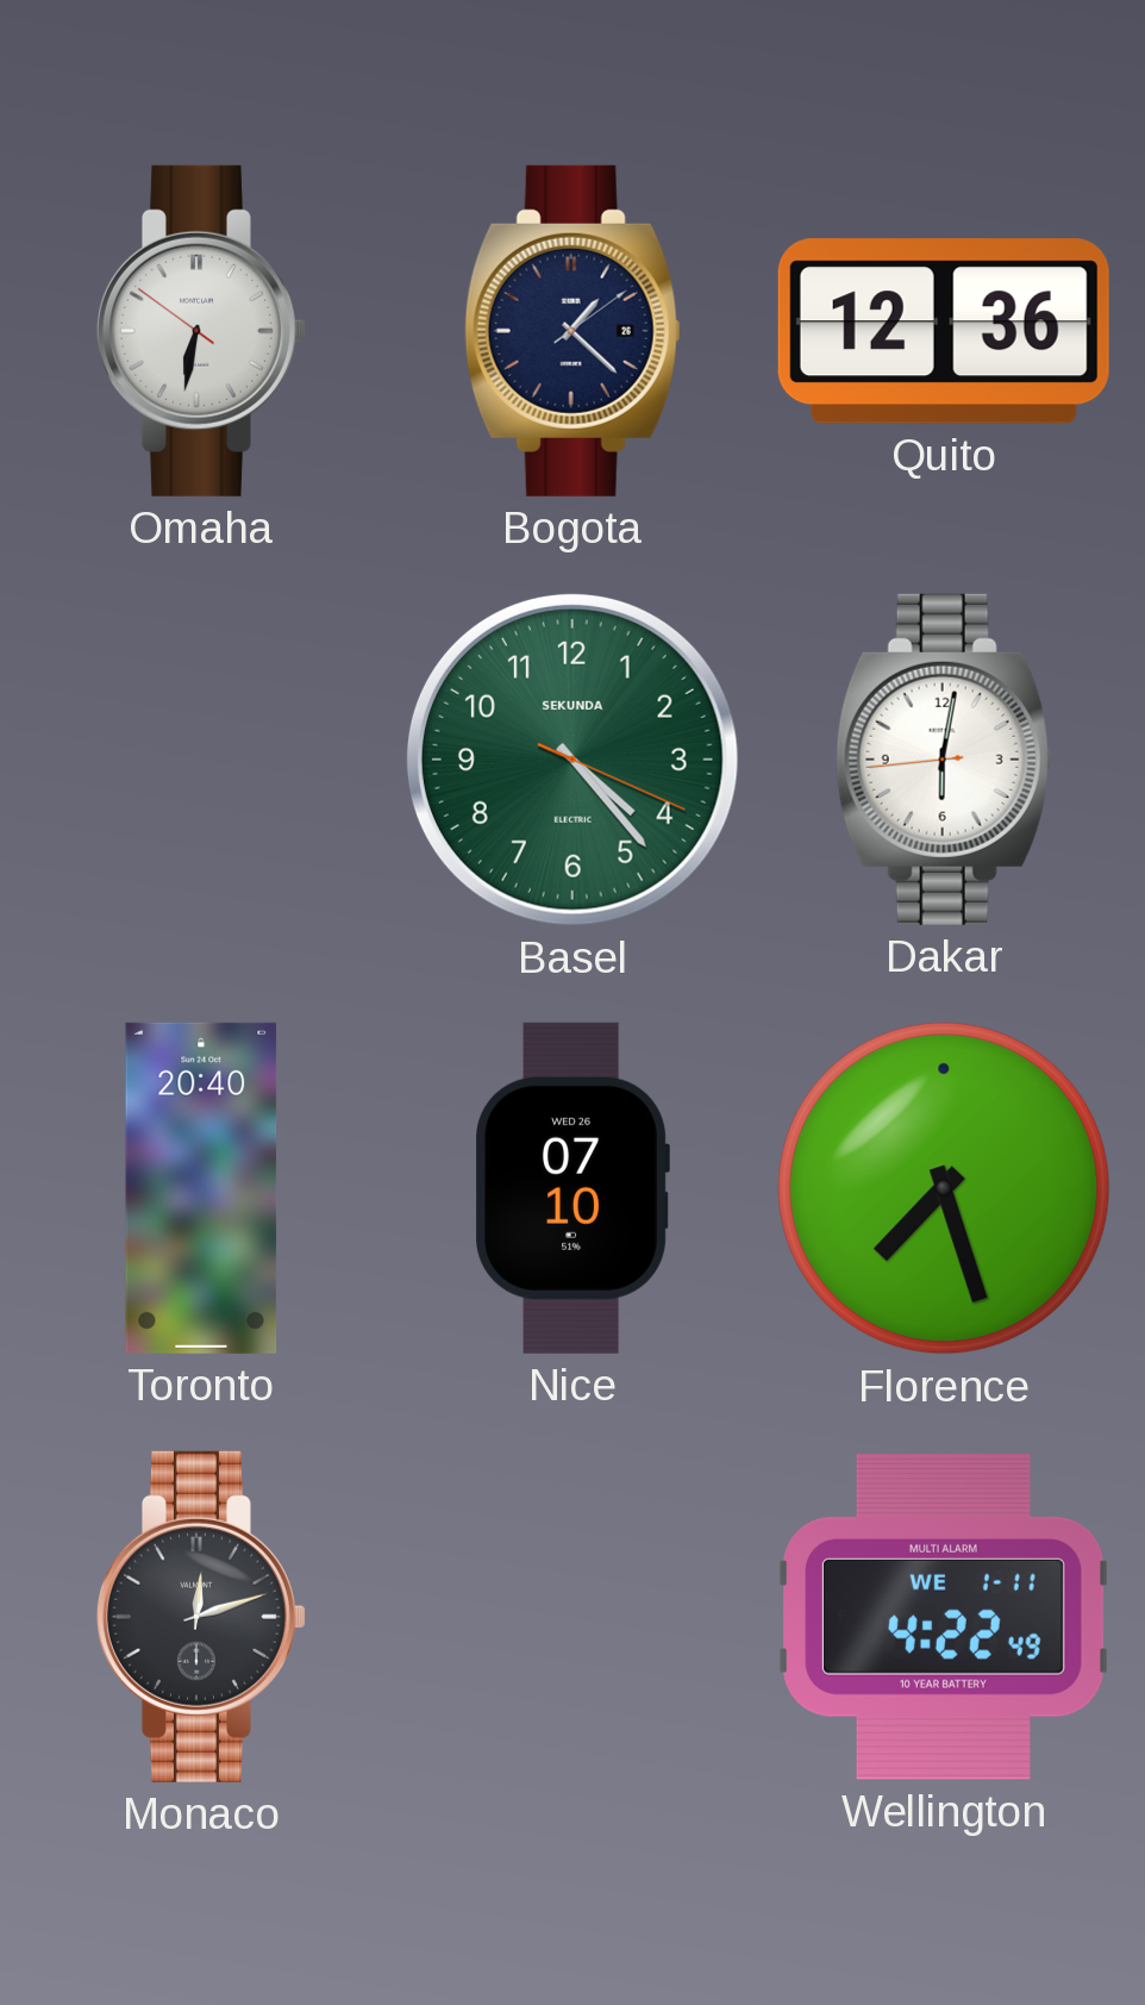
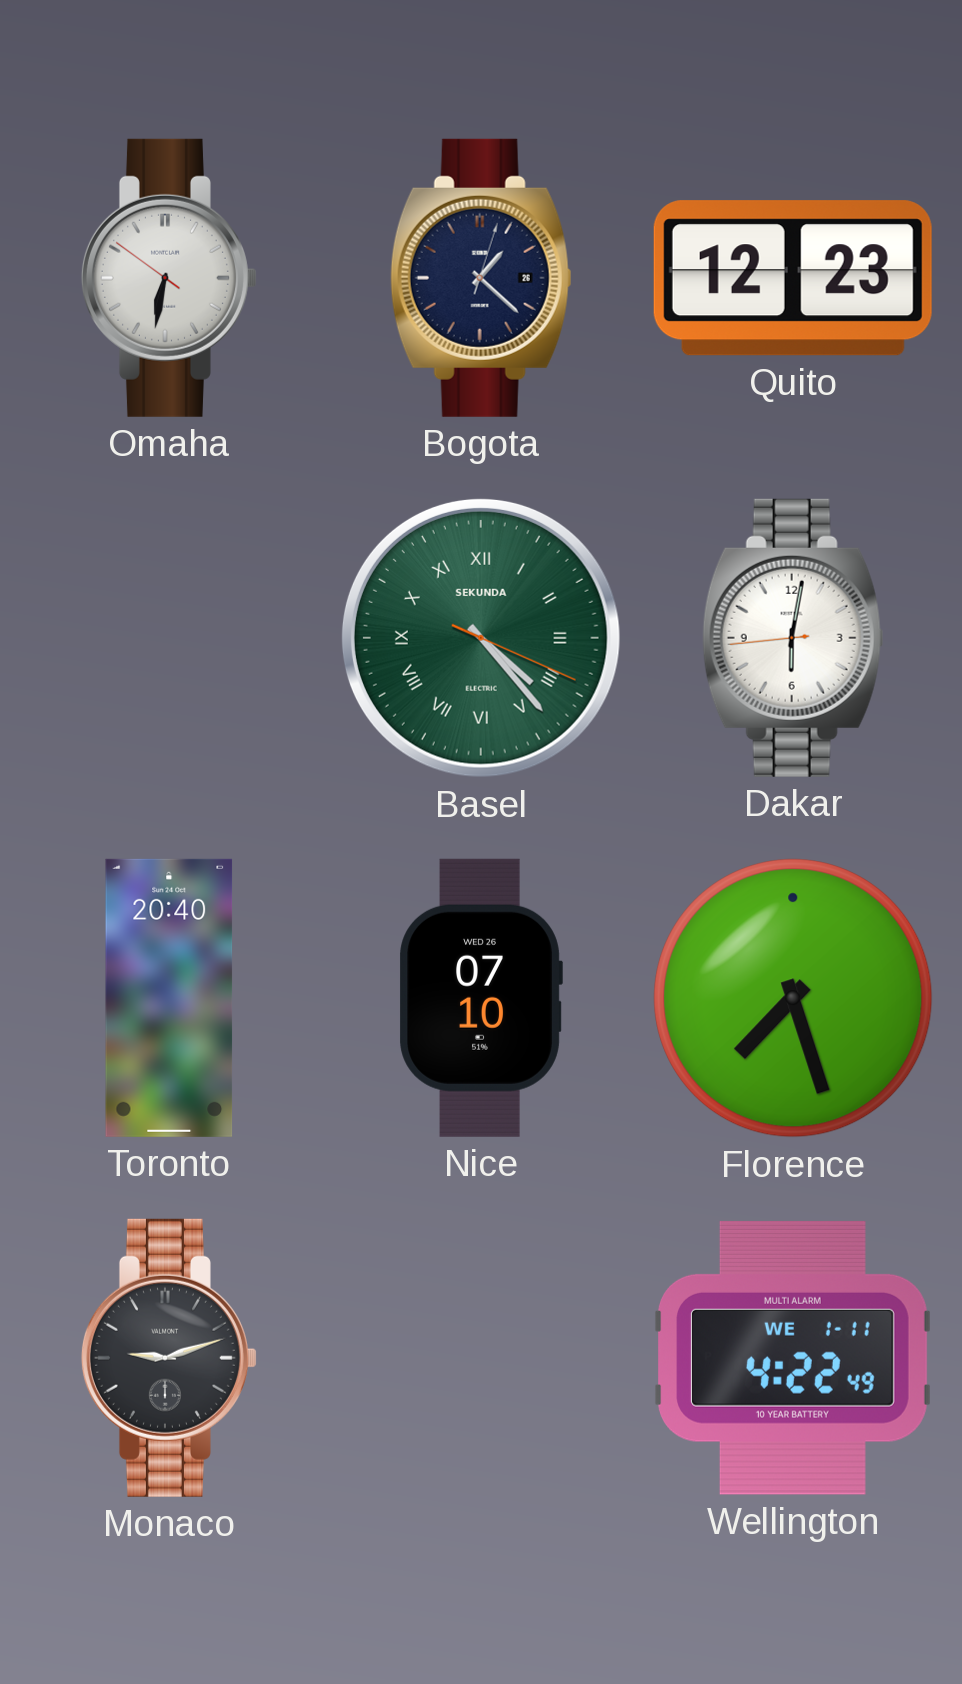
Bogota: 1:22:09 -> 1:22:03 (481, 278)
Quito: 12:36 -> 12:23 (793, 278)
Basel numerals: Arabic -> Roman (481, 638)
Monaco: 12:12 -> 9:12 (169, 1358)
